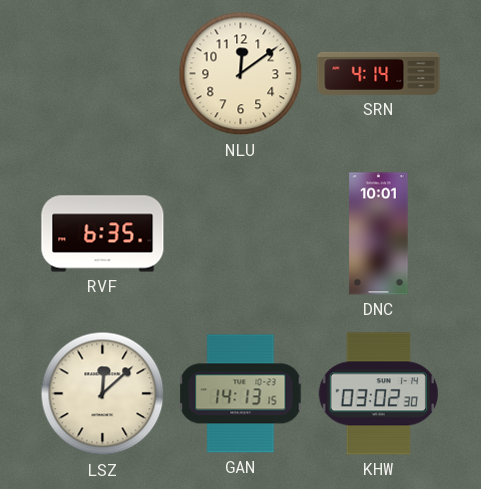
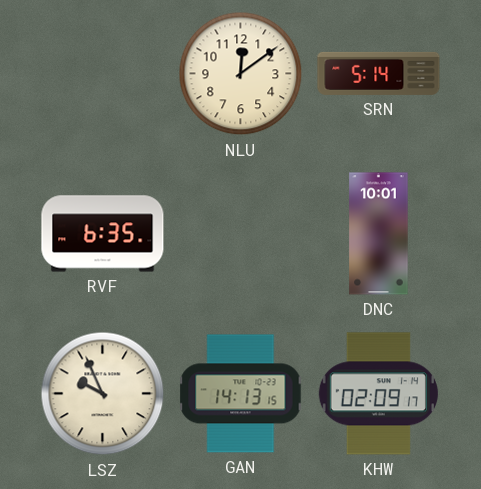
SRN: 4:14 -> 5:14 (379, 73)
LSZ: 12:08 -> 9:56 (103, 394)
KHW: 03:02 -> 02:09 (378, 394)
